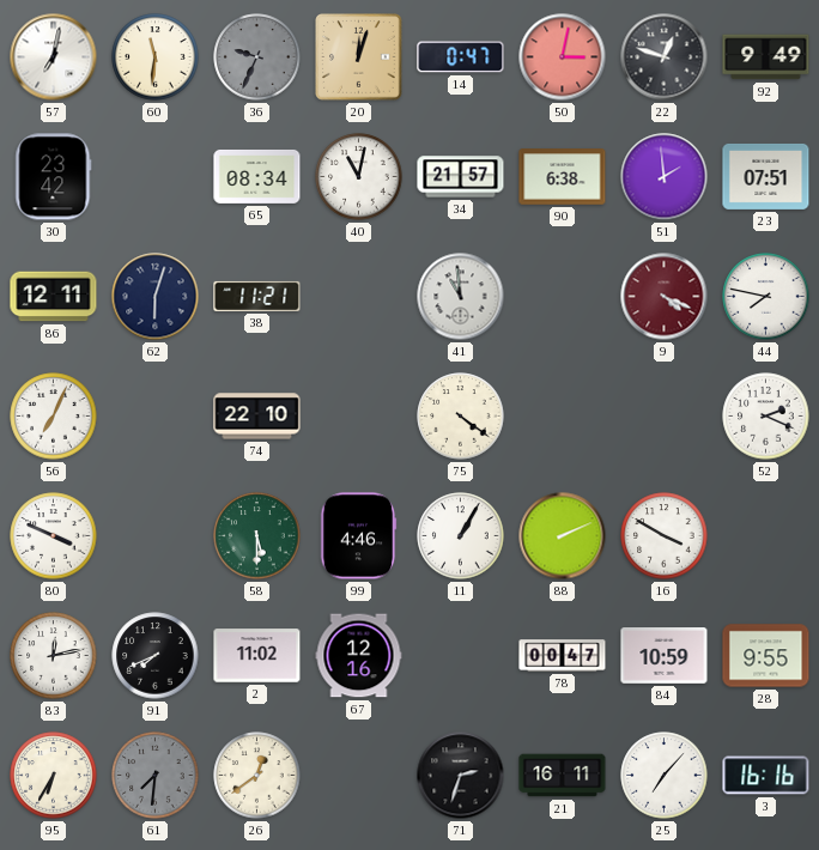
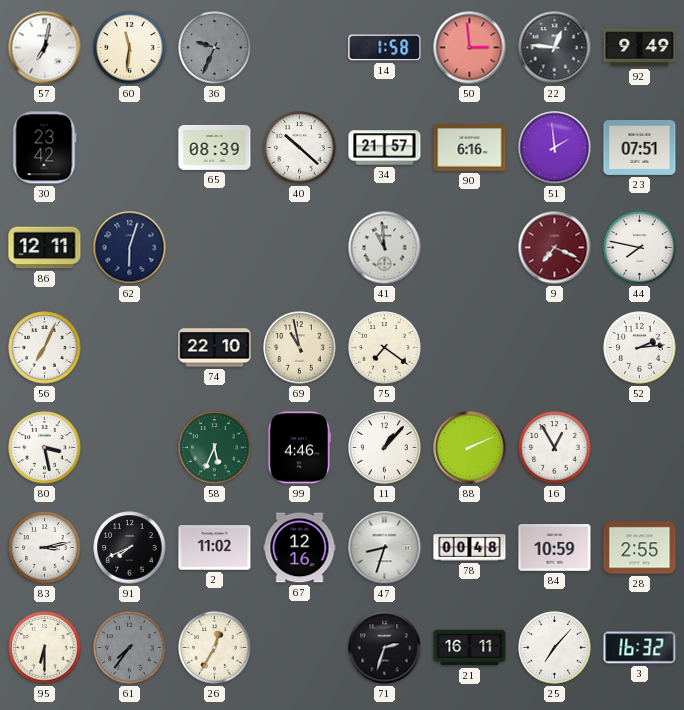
20: 12:03 -> none (359, 57)
14: 0:47 -> 1:58 (385, 48)
50: 3:02 -> 2:59 (470, 48)
22: 12:48 -> 12:46 (555, 48)
65: 08:34 -> 08:39 (215, 147)
40: 11:02 -> 10:22 (300, 148)
90: 6:38 -> 6:16 (470, 148)
38: 11:21 -> none (257, 296)
9: 4:19 -> 7:19 (555, 248)
69: none -> 10:58 (300, 348)
75: 4:21 -> 7:21 (385, 348)
52: 2:19 -> 2:14 (640, 348)
80: 3:49 -> 3:28 (45, 448)
58: 5:30 -> 5:34 (215, 448)
11: 1:05 -> 1:07 (385, 448)
16: 3:50 -> 12:55 (555, 448)
83: 12:13 -> 3:13 (45, 548)
47: none -> 8:33 (385, 548)
78: 00:47 -> 00:48 (470, 548)
28: 9:55 -> 2:55 (640, 548)
95: 6:35 -> 6:30 (45, 648)
61: 7:31 -> 7:36 (130, 648)
26: 12:39 -> 12:35 (215, 648)
3: 16:16 -> 16:32 (640, 648)
